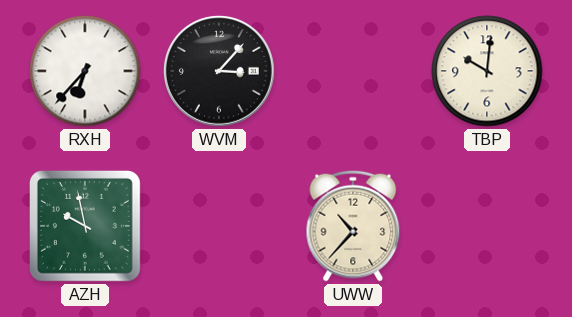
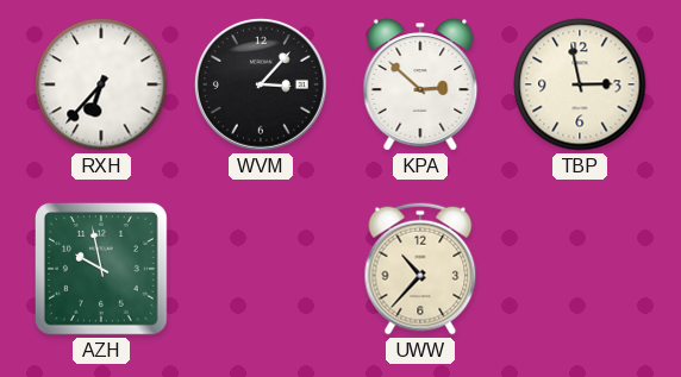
KPA: none -> 2:52 (420, 84)
TBP: 10:01 -> 2:58 (580, 84)
